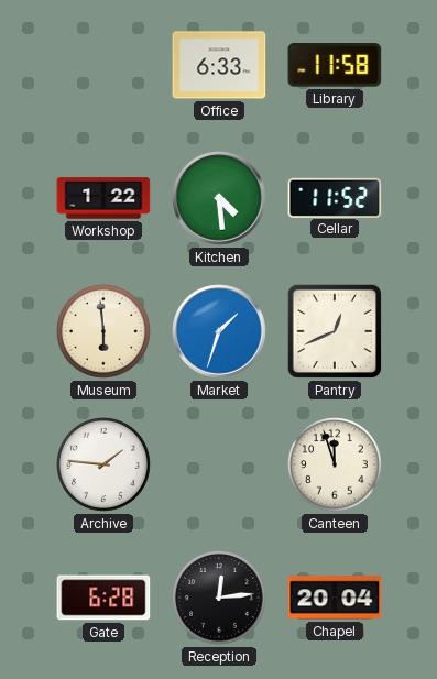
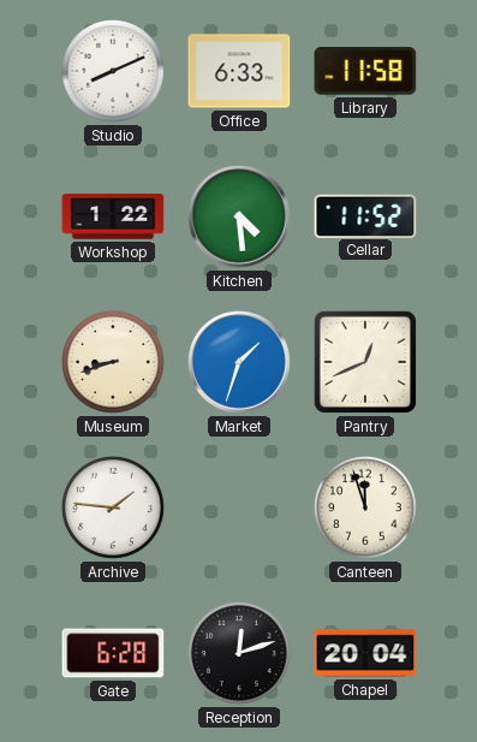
Studio: none -> 8:11 (113, 71)
Museum: 5:59 -> 8:42 (113, 362)
Reception: 12:14 -> 12:12 (239, 653)
